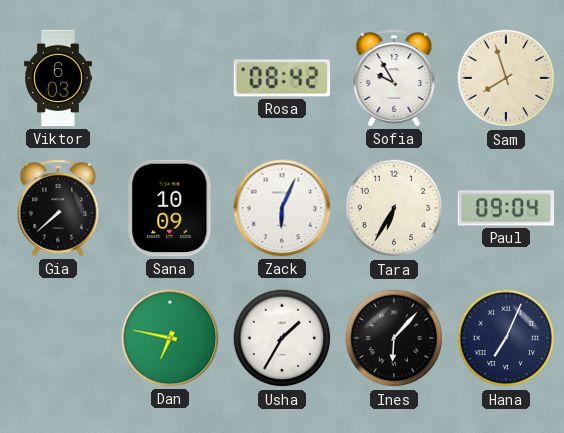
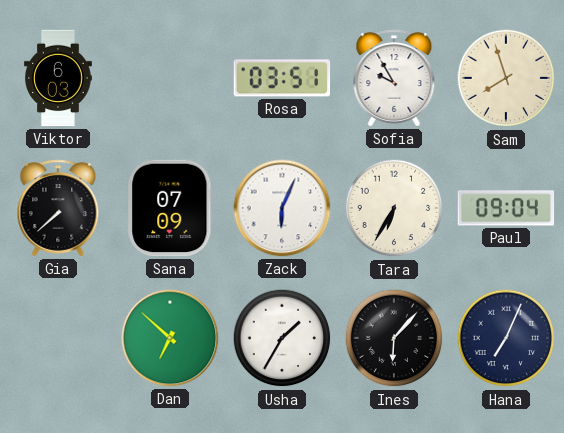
Rosa: 08:42 -> 03:51 (282, 78)
Sana: 10:09 -> 07:09 (170, 208)
Dan: 6:47 -> 6:52 (170, 338)
